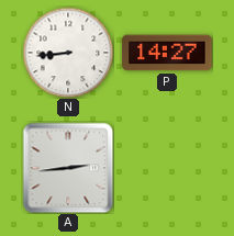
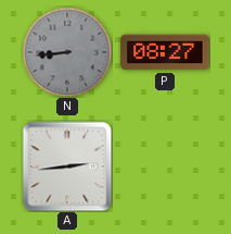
N dial: white -> grey (67, 52)
P: 14:27 -> 08:27 (165, 52)
